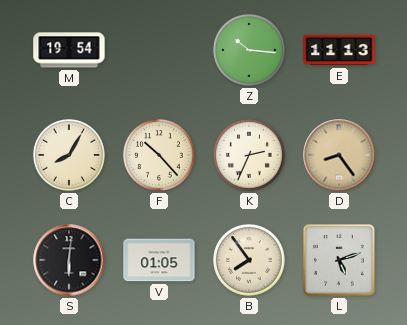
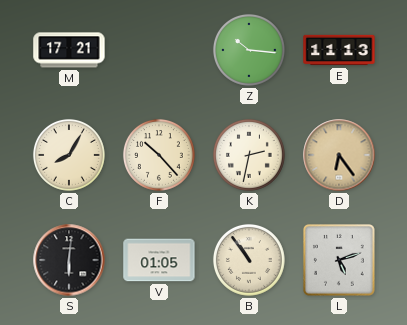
M: 19:54 -> 17:21 (69, 50)
K: 2:34 -> 2:32 (249, 155)
D: 8:24 -> 6:24 (339, 155)
B: 7:54 -> 10:54 (249, 260)
